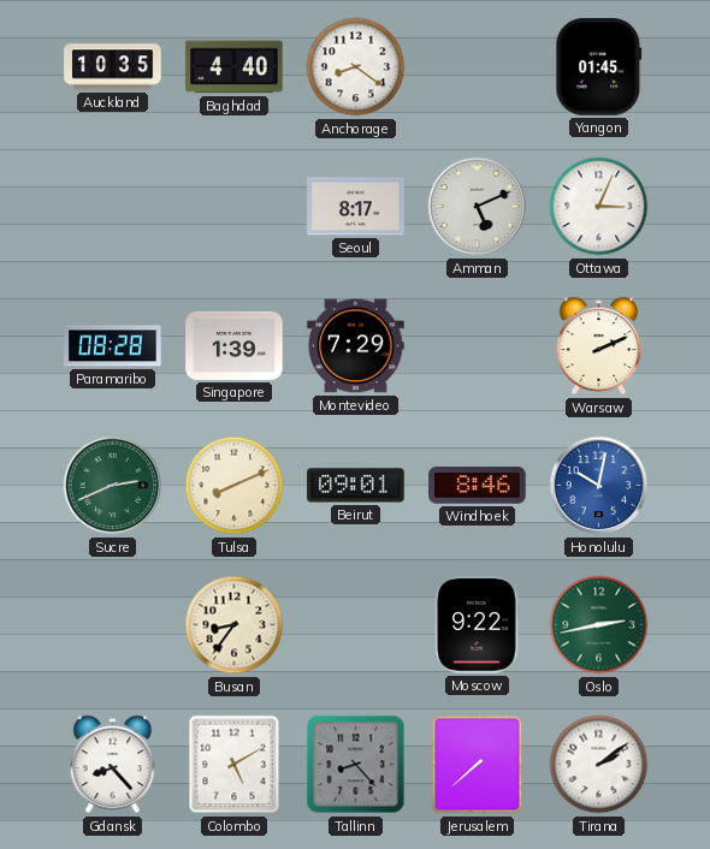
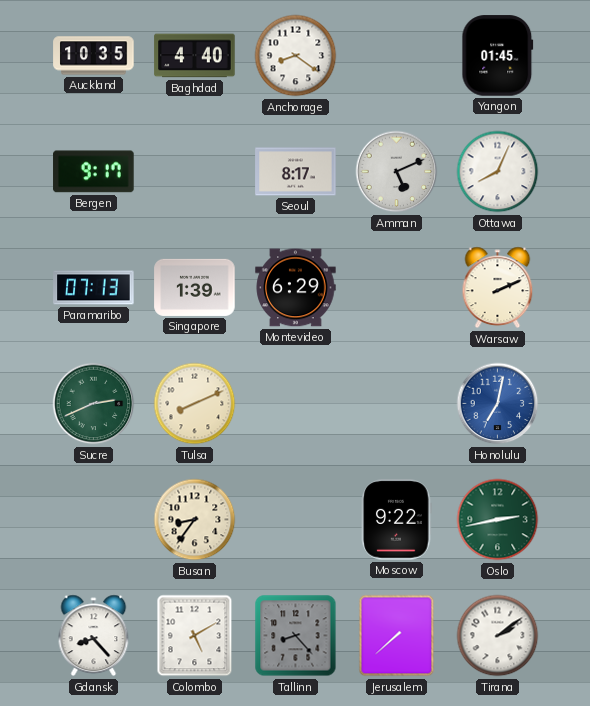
Bergen: none -> 9:17 (94, 172)
Ottawa: 3:04 -> 8:04 (498, 172)
Paramaribo: 08:28 -> 07:13 (94, 288)
Montevideo: 7:29 -> 6:29 (296, 288)
Beirut: 09:01 -> none (356, 486)
Windhoek: 8:46 -> none (478, 486)
Honolulu: 10:02 -> 7:02 (498, 404)
